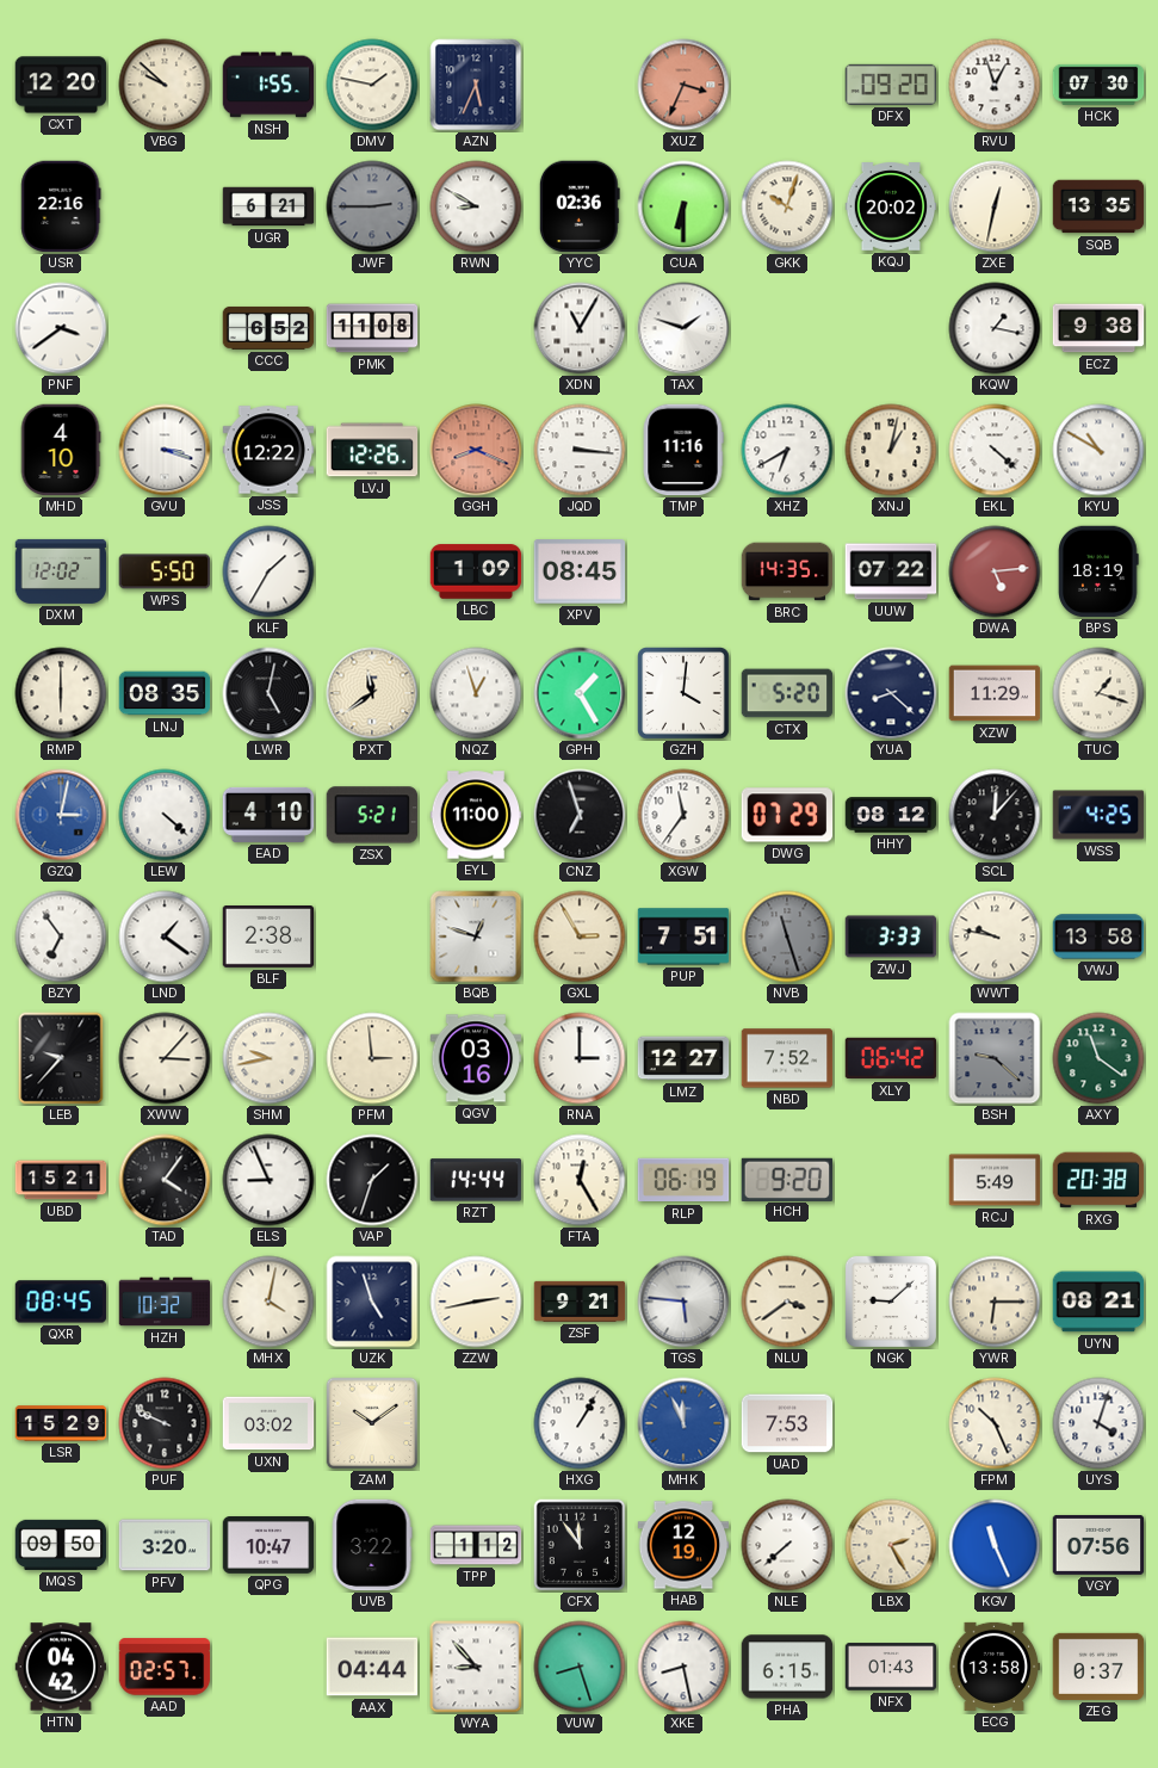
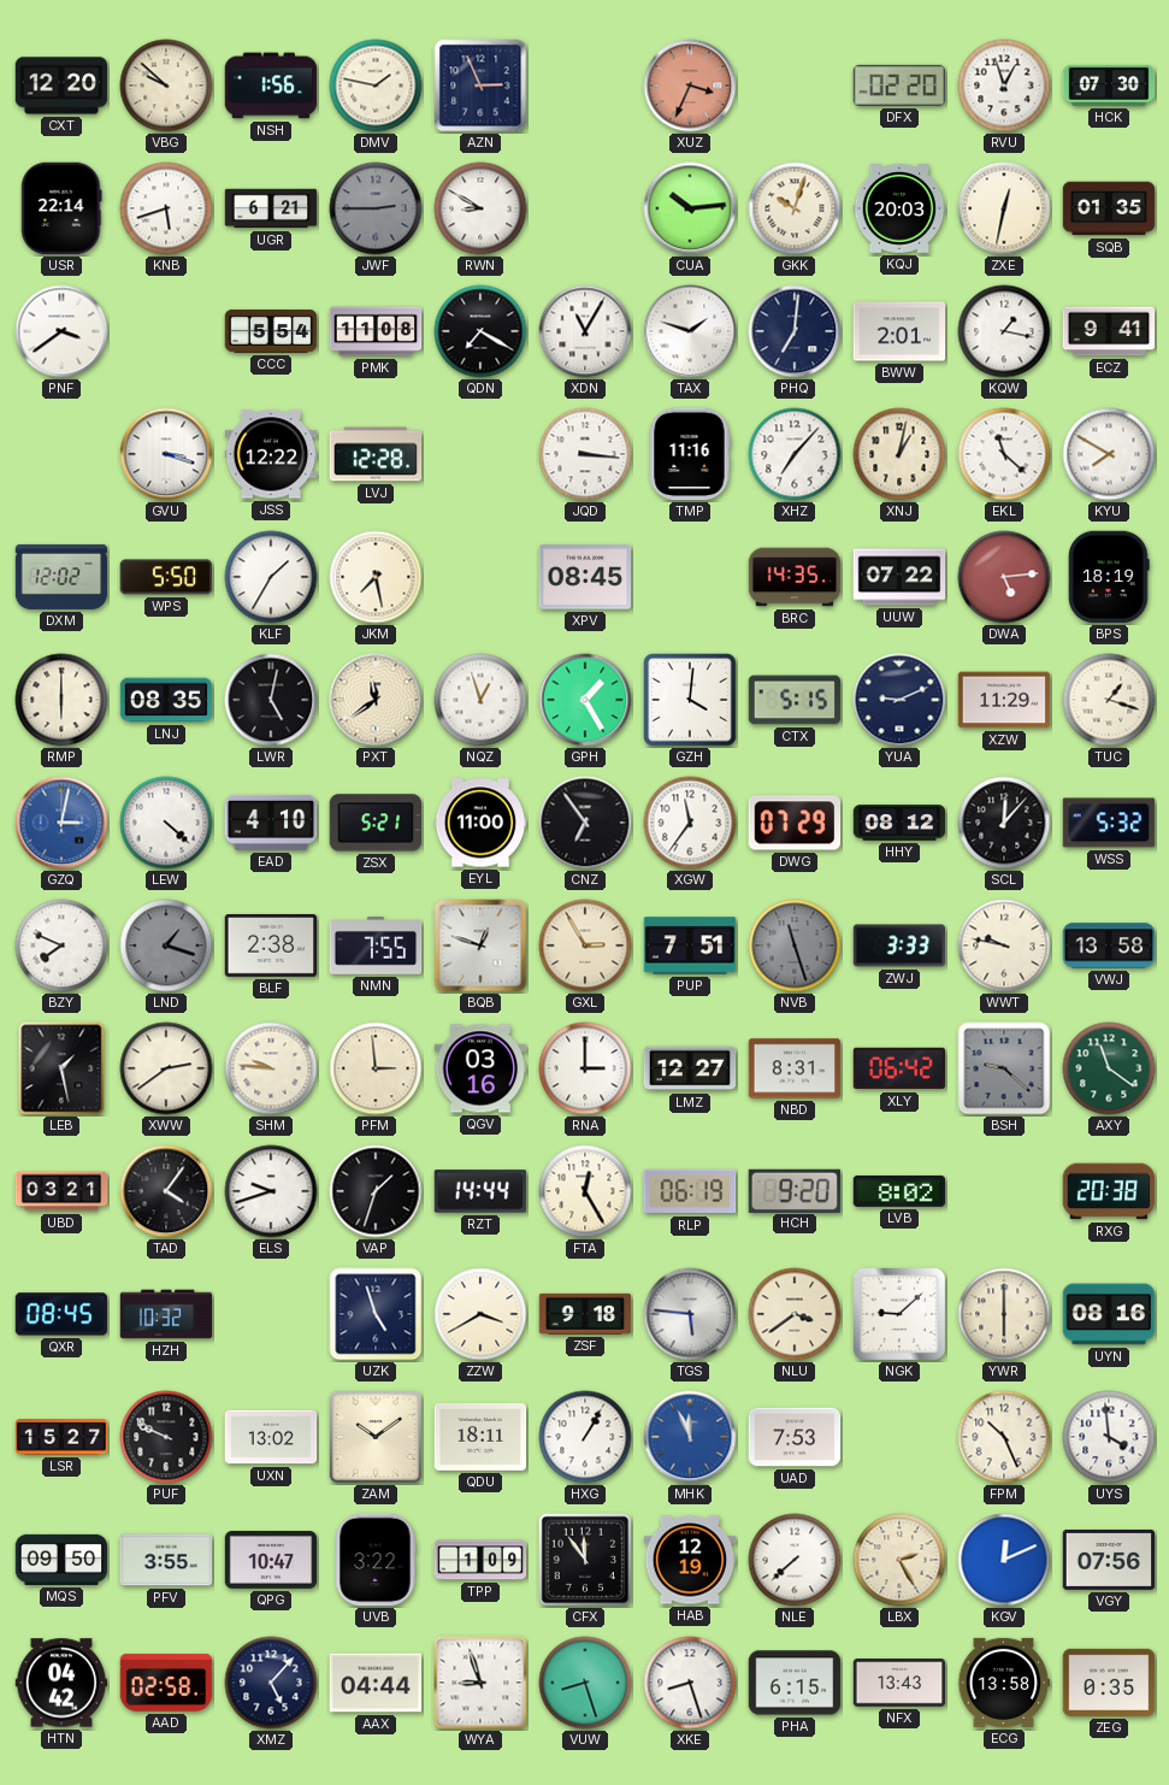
NSH: 1:55 -> 1:56 (271, 86)
AZN: 5:34 -> 2:56 (480, 86)
DFX: 09:20 -> 02:20 (899, 86)
USR: 22:16 -> 22:14 (61, 208)
KNB: none -> 5:42 (166, 208)
YYC: 02:36 -> none (580, 206)
CUA: 6:30 -> 10:14 (690, 208)
KQJ: 20:02 -> 20:03 (899, 208)
SQB: 13:35 -> 01:35 (1109, 208)
CCC: 6:52 -> 5:54 (271, 331)
QDN: none -> 7:20 (480, 331)
PHQ: none -> 7:01 (795, 331)
BWW: none -> 2:01 (899, 331)
ECZ: 9:38 -> 9:41 (1109, 331)
MHD: 4:10 -> none (61, 450)
LVJ: 12:26 -> 12:28 (376, 454)
GGH: 8:19 -> none (476, 450)
XHZ: 6:40 -> 7:07 (795, 454)
EKL: 4:22 -> 11:22 (1004, 454)
KYU: 10:50 -> 7:50 (1109, 454)
JKM: none -> 7:28 (376, 577)
LBC: 1:09 -> none (476, 571)
CTX: 5:20 -> 5:15 (795, 700)
YUA: 8:22 -> 9:11 (899, 700)
CNZ: 6:57 -> 6:54 (585, 823)
WSS: 4:25 -> 5:32 (1109, 823)
BZY: 6:54 -> 7:49 (61, 945)
LND: 1:21 -> 1:18 (166, 945)
LND dial: white -> grey (166, 945)
NMN: none -> 7:55 (376, 947)
LEB: 9:37 -> 1:28 (61, 1068)
XWW: 3:07 -> 2:39 (166, 1068)
SHM: 9:43 -> 9:46 (271, 1068)
NBD: 7:52 -> 8:31 (795, 1068)
UBD: 15:21 -> 03:21 (61, 1191)
ELS: 8:56 -> 9:42 (271, 1191)
LVB: none -> 8:02 (899, 1191)
RCJ: 5:49 -> none (995, 1180)
MHX: 4:02 -> none (268, 1302)
ZZW: 2:43 -> 3:40 (480, 1314)
ZSF: 9:21 -> 9:18 (585, 1314)
YWR: 6:15 -> 6:00 (1004, 1314)
UYN: 08:21 -> 08:16 (1109, 1314)
LSR: 15:29 -> 15:27 (61, 1437)
UXN: 03:02 -> 13:02 (271, 1437)
QDU: none -> 18:11 (480, 1437)
UYS: 4:03 -> 3:59 (1109, 1437)
PFV: 3:20 -> 3:55 (166, 1560)
TPP: 1:12 -> 1:09 (480, 1560)
KGV: 11:26 -> 12:11 (1004, 1560)
AAD: 02:57 -> 02:58 (166, 1683)
XMZ: none -> 5:07 (271, 1683)
WYA: 8:53 -> 8:57 (480, 1683)
XKE: 8:28 -> 8:27 (690, 1683)
NFX: 01:43 -> 13:43 (899, 1683)
ZEG: 0:37 -> 0:35 (1109, 1683)
